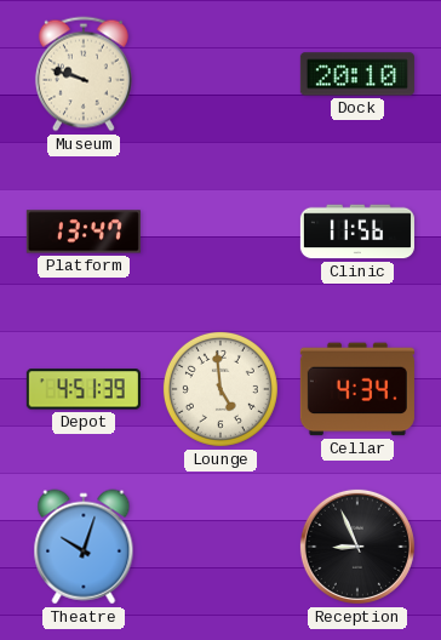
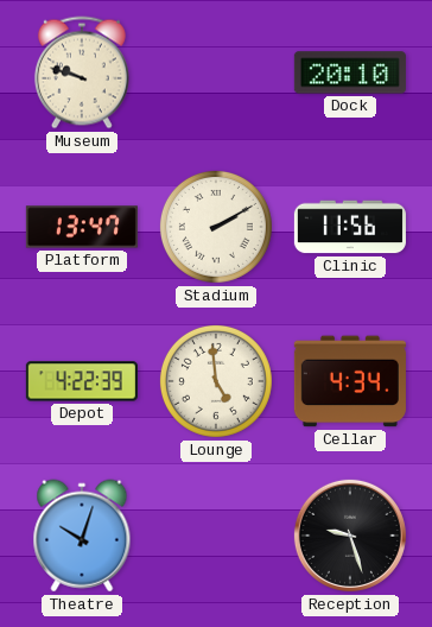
Stadium: none -> 2:10 (216, 227)
Depot: 4:51 -> 4:22 (82, 381)
Reception: 8:56 -> 9:27 (350, 536)
